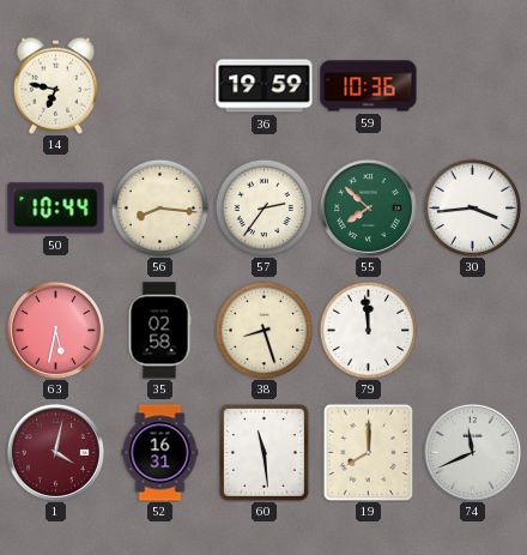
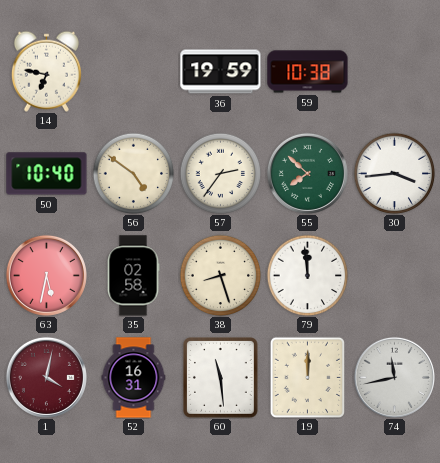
59: 10:36 -> 10:38 (308, 72)
50: 10:44 -> 10:40 (47, 174)
56: 8:16 -> 4:51 (133, 173)
19: 8:00 -> 12:00 (307, 377)
74: 11:41 -> 11:43 (394, 377)
